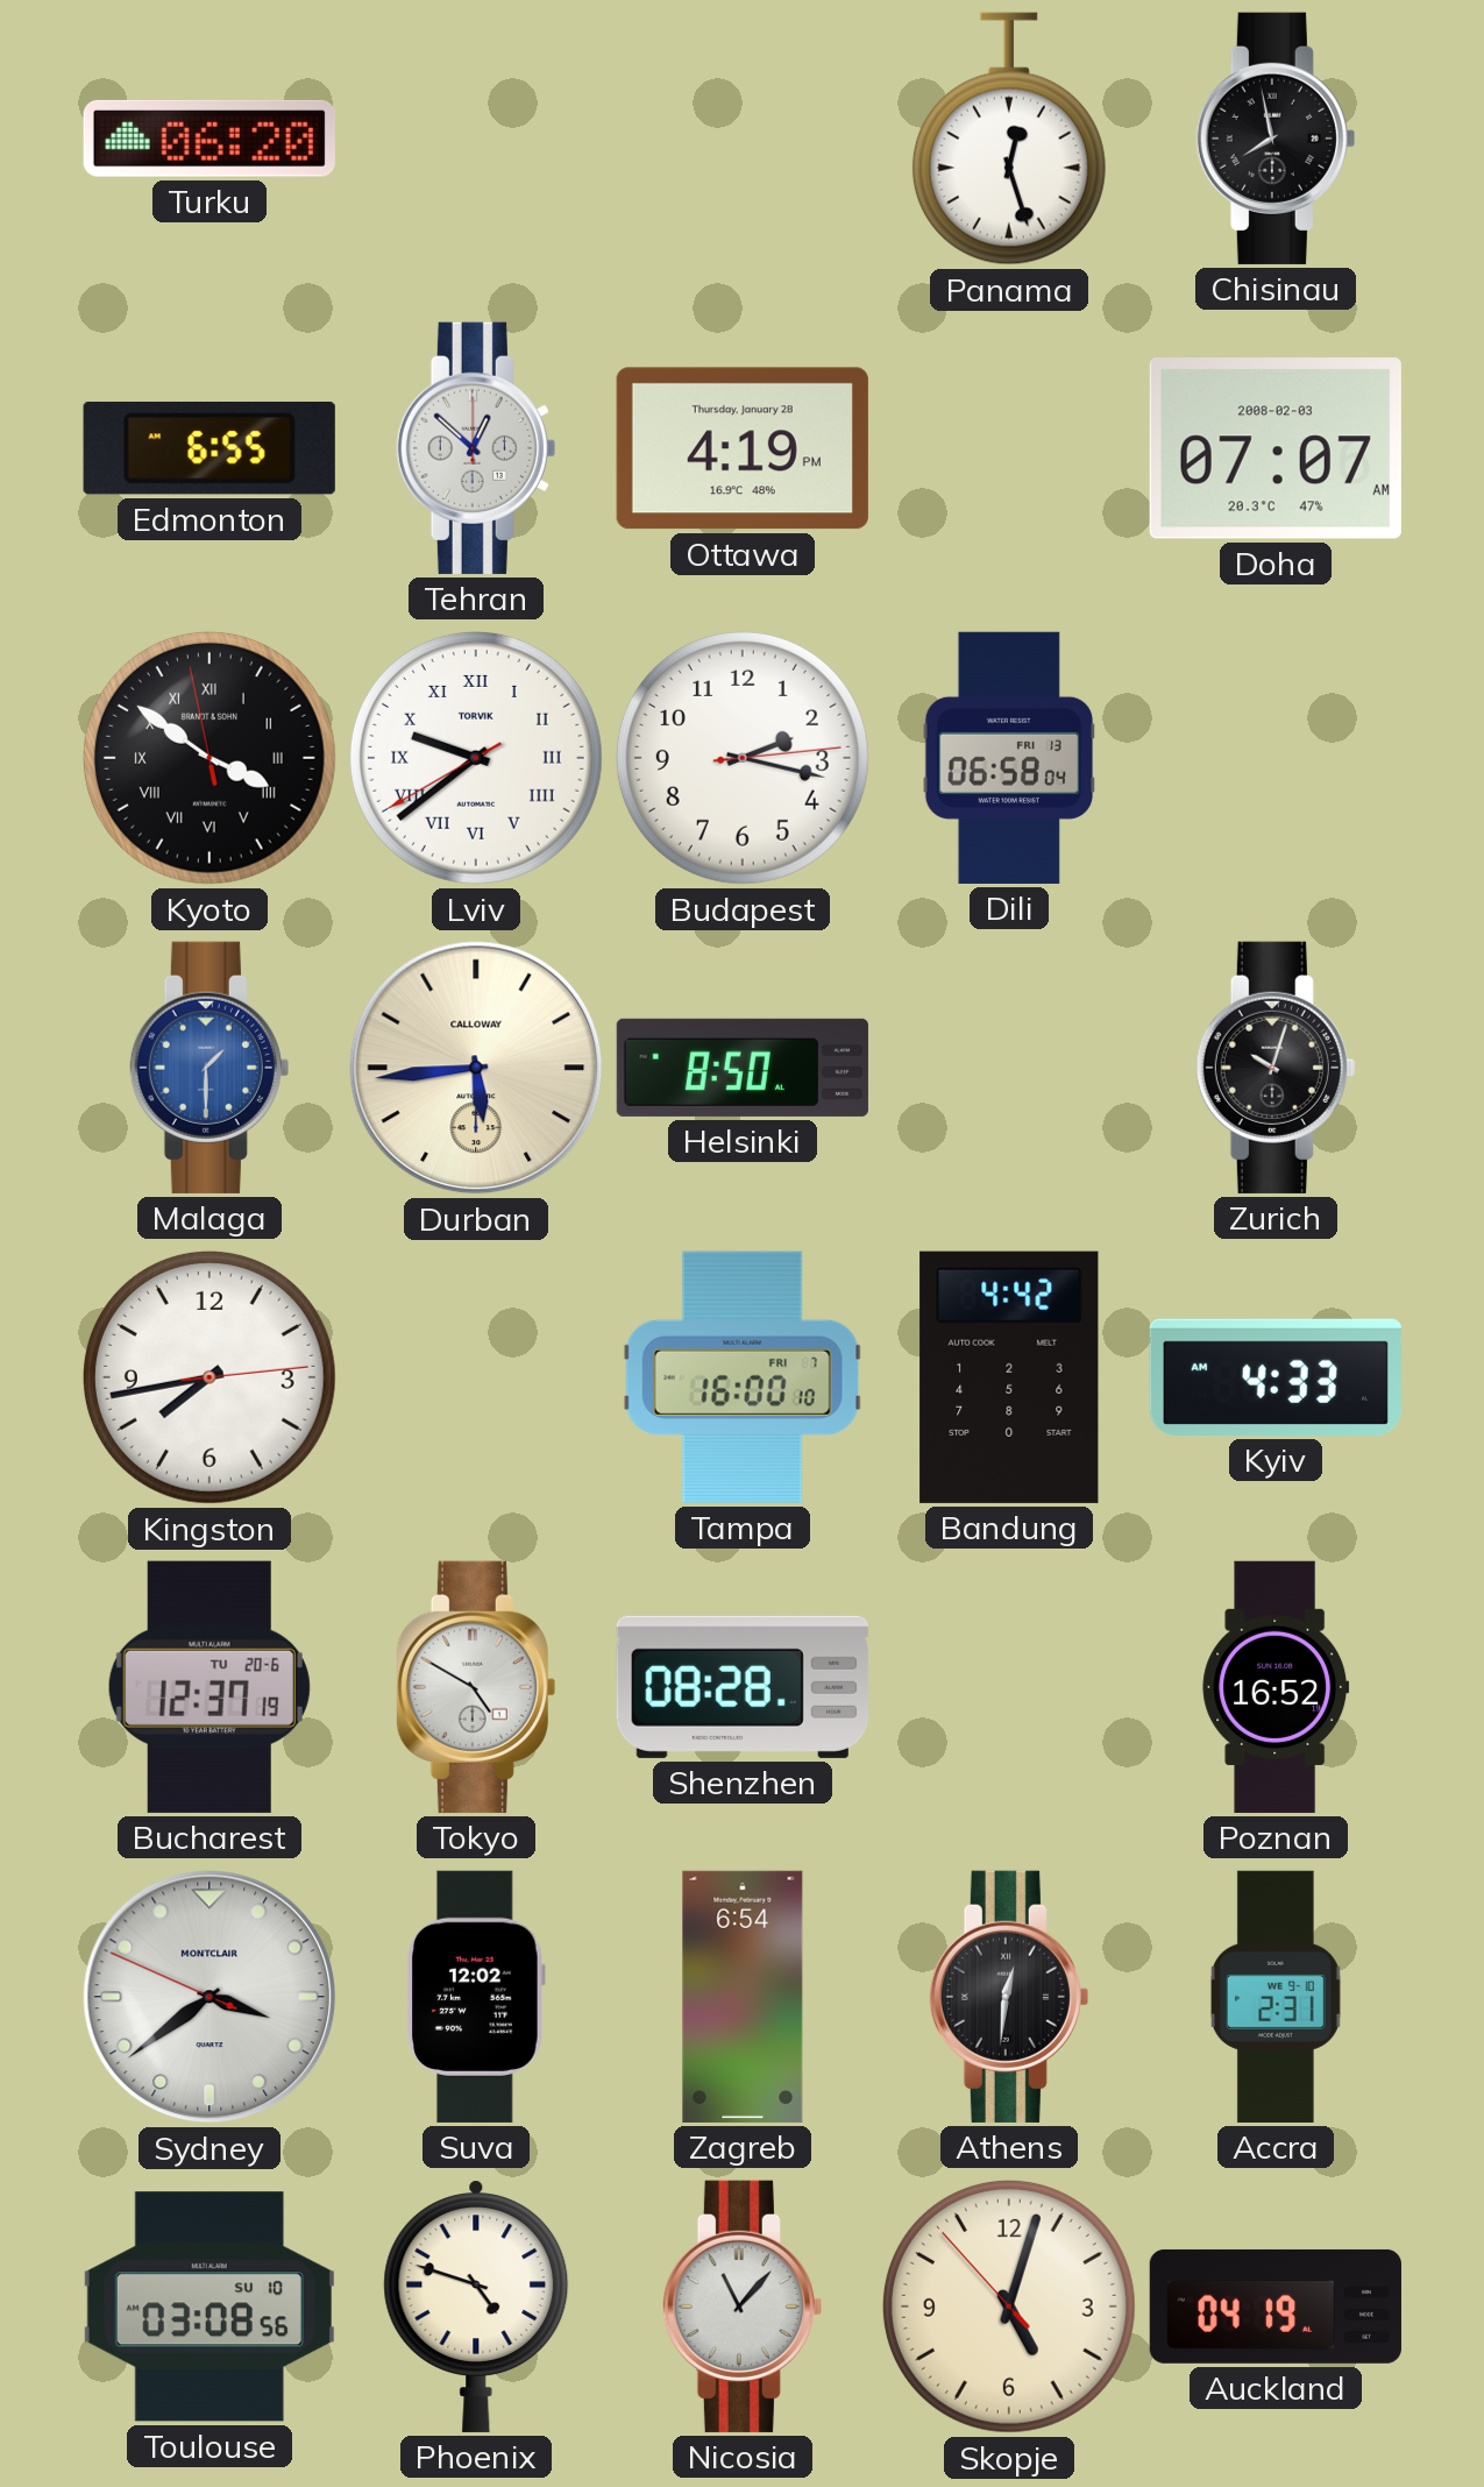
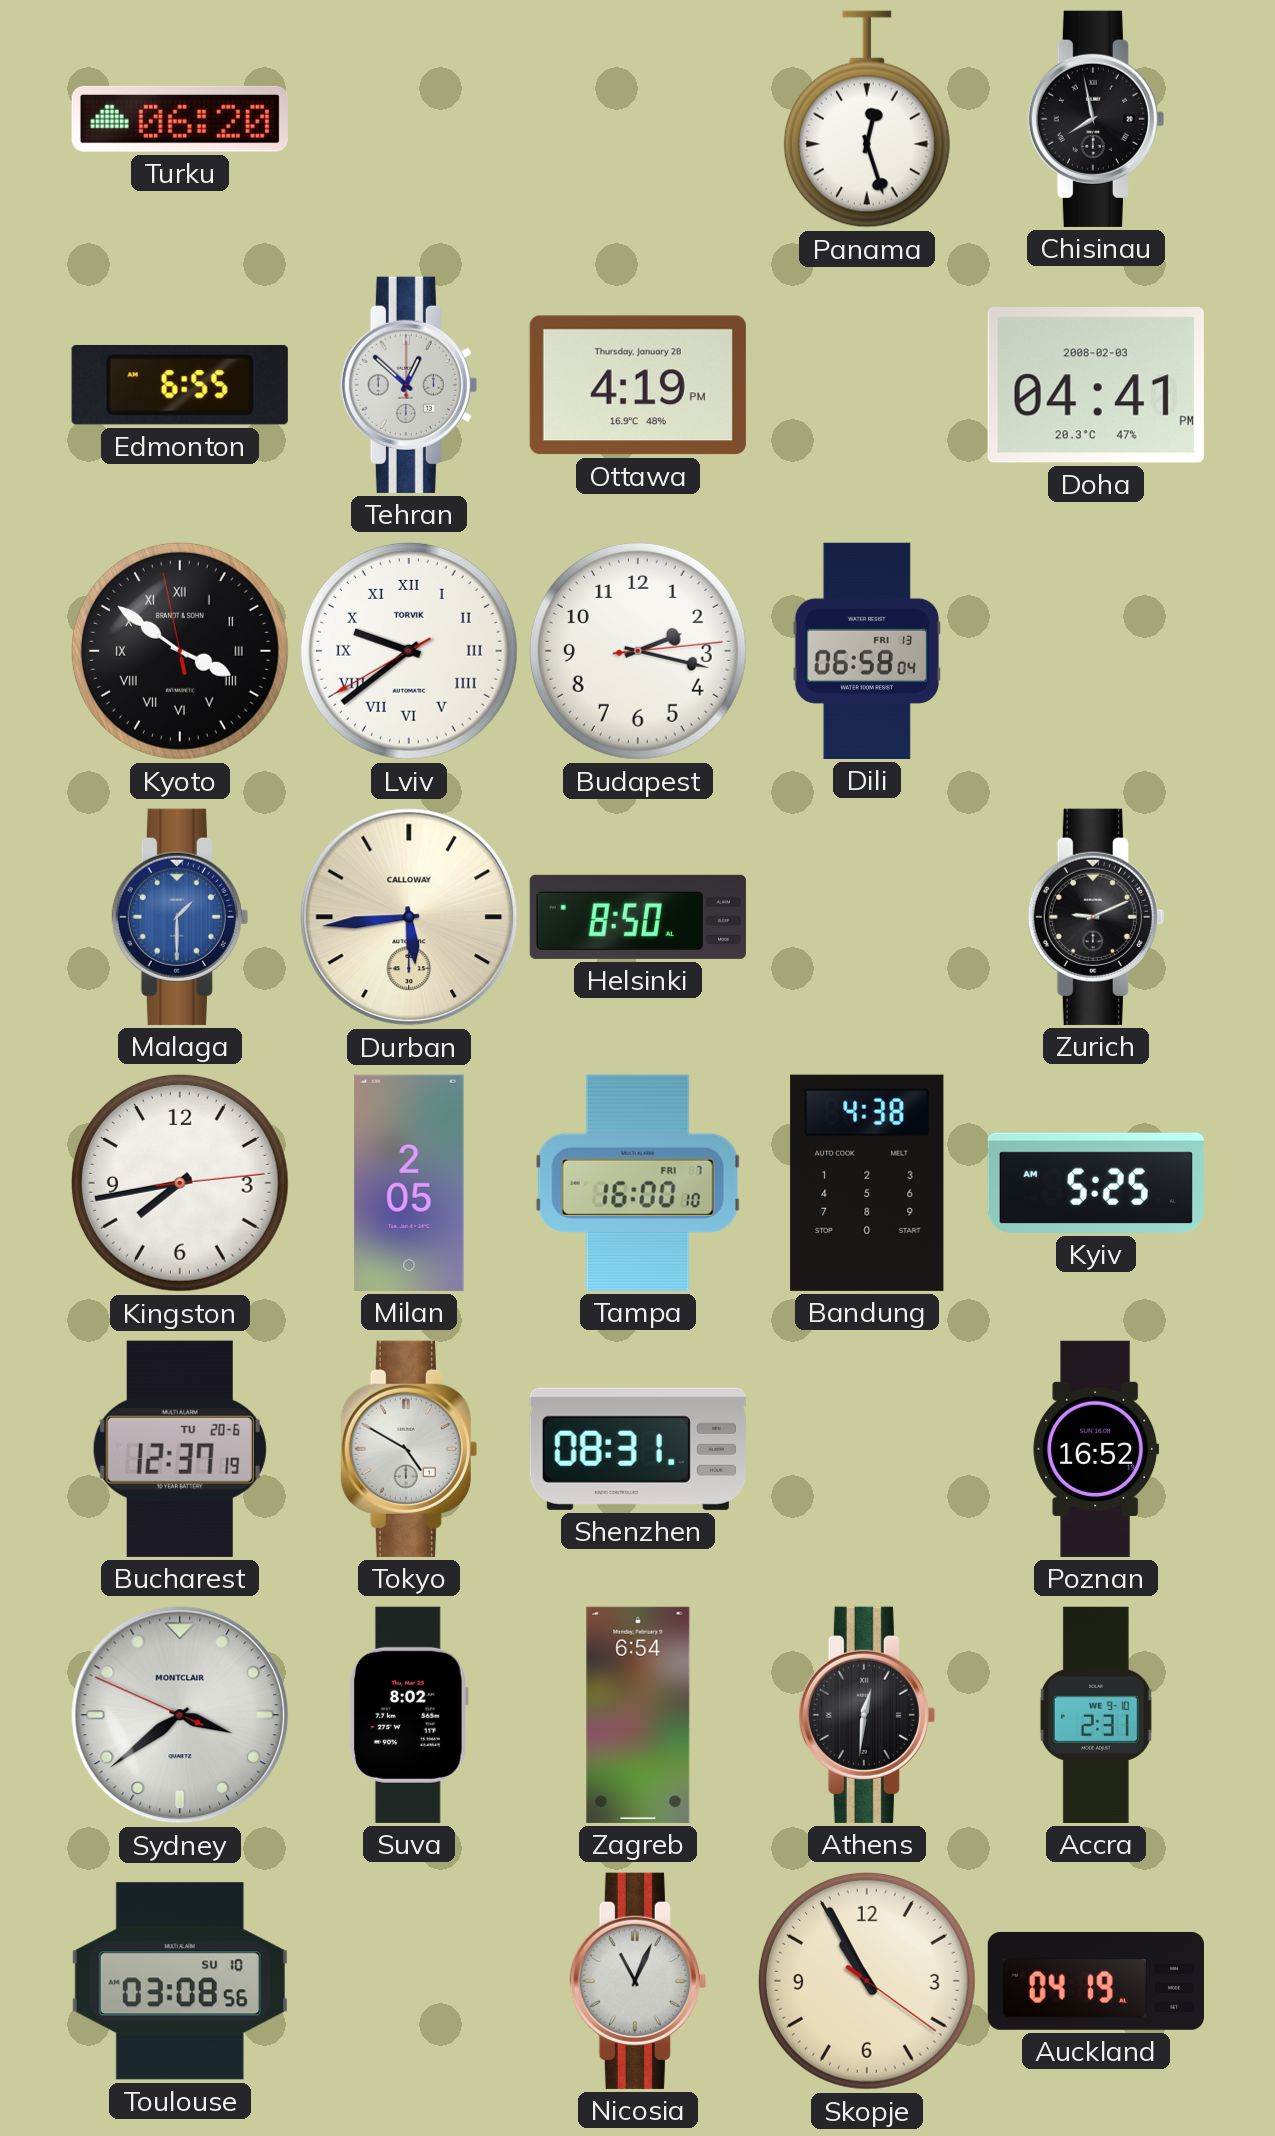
Doha: 07:07 -> 04:41 (1096, 386)
Zurich: 10:03 -> 9:11 (1096, 917)
Milan: none -> 2:05 (409, 1183)
Bandung: 4:42 -> 4:38 (867, 1183)
Kyiv: 4:33 -> 5:25 (1096, 1183)
Shenzhen: 08:28 -> 08:31 (638, 1449)
Suva: 12:02 -> 8:02 (410, 1715)
Phoenix: 4:48 -> none (476, 2307)
Nicosia: 11:07 -> 11:04 (638, 1981)
Skopje: 5:02 -> 10:55 (867, 1981)
